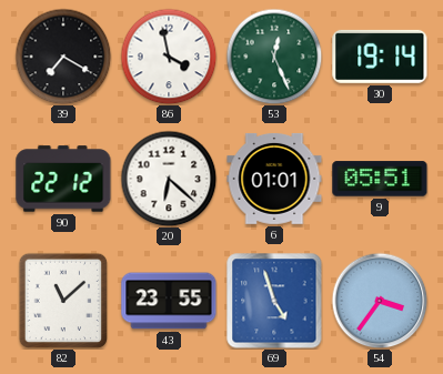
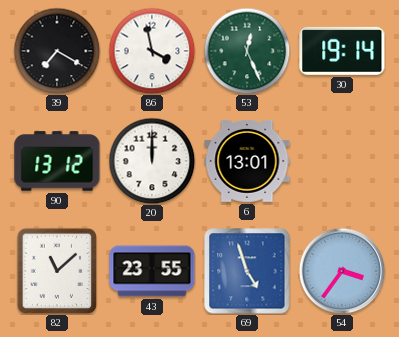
90: 22:12 -> 13:12 (57, 161)
20: 6:22 -> 12:00 (152, 161)
6: 01:01 -> 13:01 (247, 161)
9: 05:51 -> none (380, 179)
